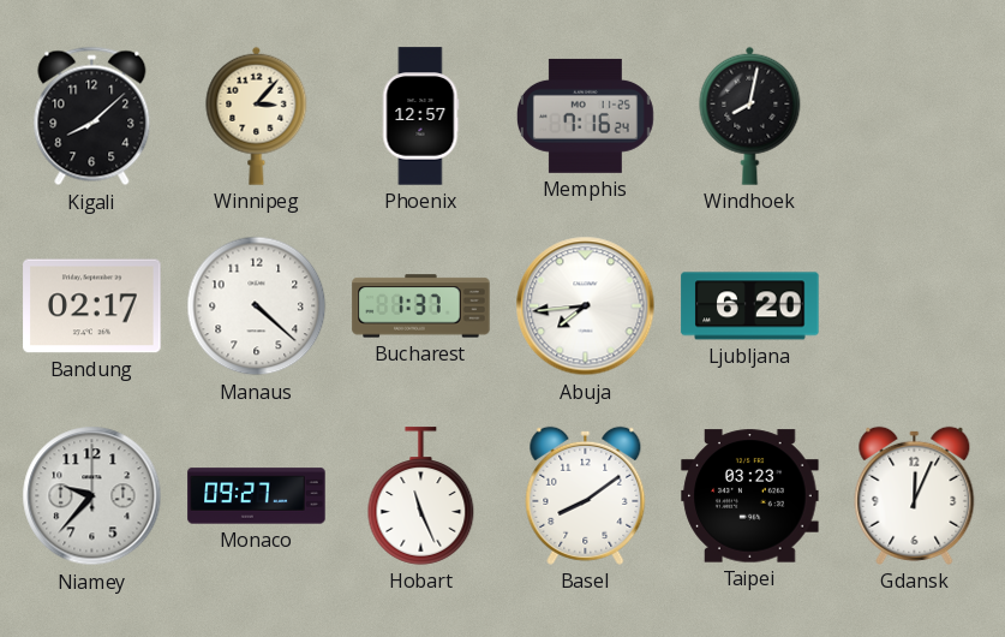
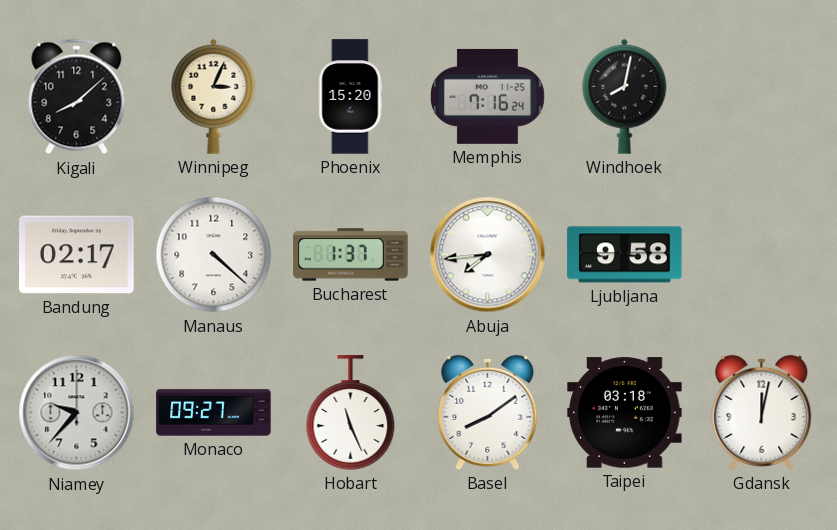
Winnipeg: 3:07 -> 3:04 (214, 96)
Phoenix: 12:57 -> 15:20 (351, 97)
Ljubljana: 6:20 -> 9:58 (625, 255)
Taipei: 03:23 -> 03:18 (625, 413)
Gdansk: 12:04 -> 12:02 (762, 412)
